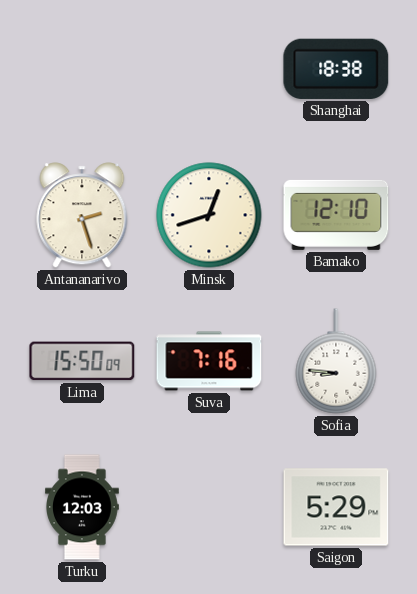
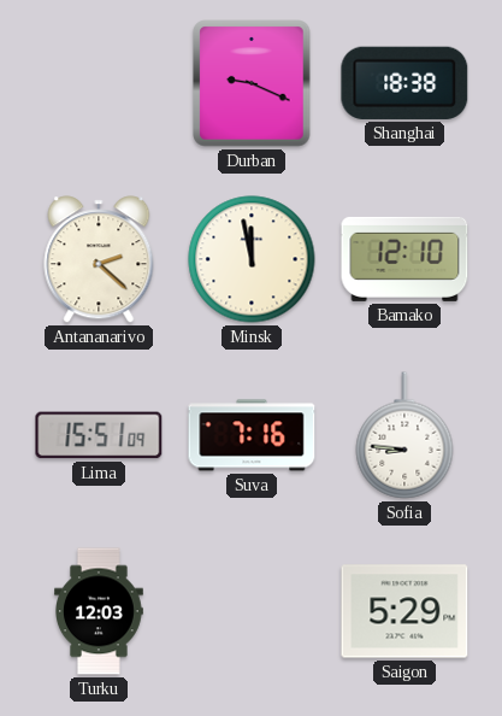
Durban: none -> 9:19 (252, 83)
Antananarivo: 2:27 -> 2:22 (99, 259)
Minsk: 12:42 -> 11:58 (252, 259)
Lima: 15:50 -> 15:51 (99, 435)
